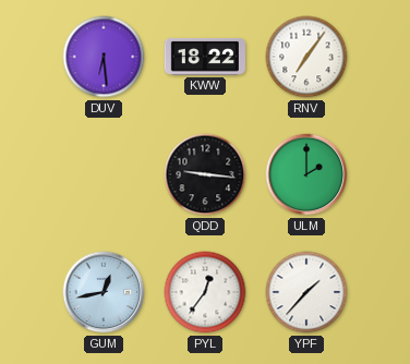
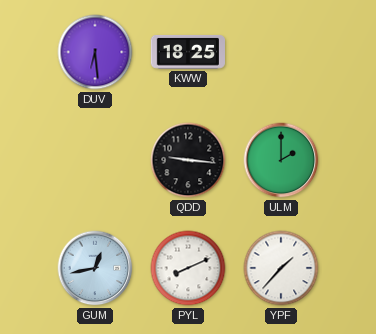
KWW: 18:22 -> 18:25 (187, 52)
RNV: 7:06 -> none (306, 57)
PYL: 12:36 -> 8:11 (188, 268)
